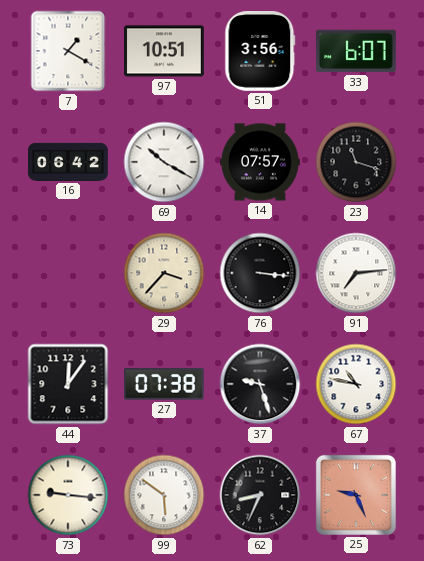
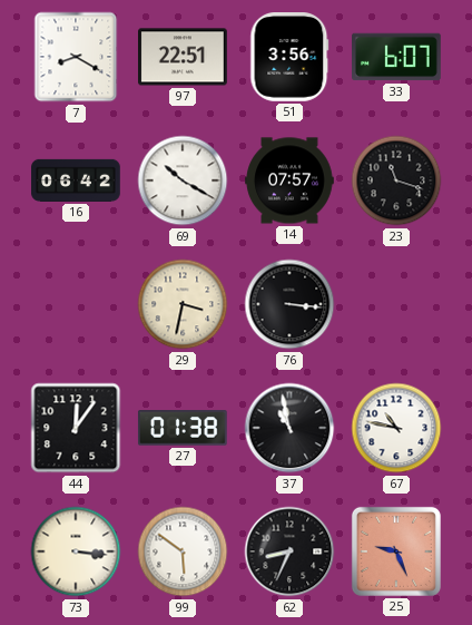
7: 1:20 -> 8:20 (76, 57)
97: 10:51 -> 22:51 (184, 57)
29: 3:37 -> 3:32 (183, 304)
91: 7:14 -> none (356, 273)
27: 07:38 -> 01:38 (183, 428)
37: 9:27 -> 10:58 (289, 428)
73: 9:16 -> 3:16 (76, 551)
